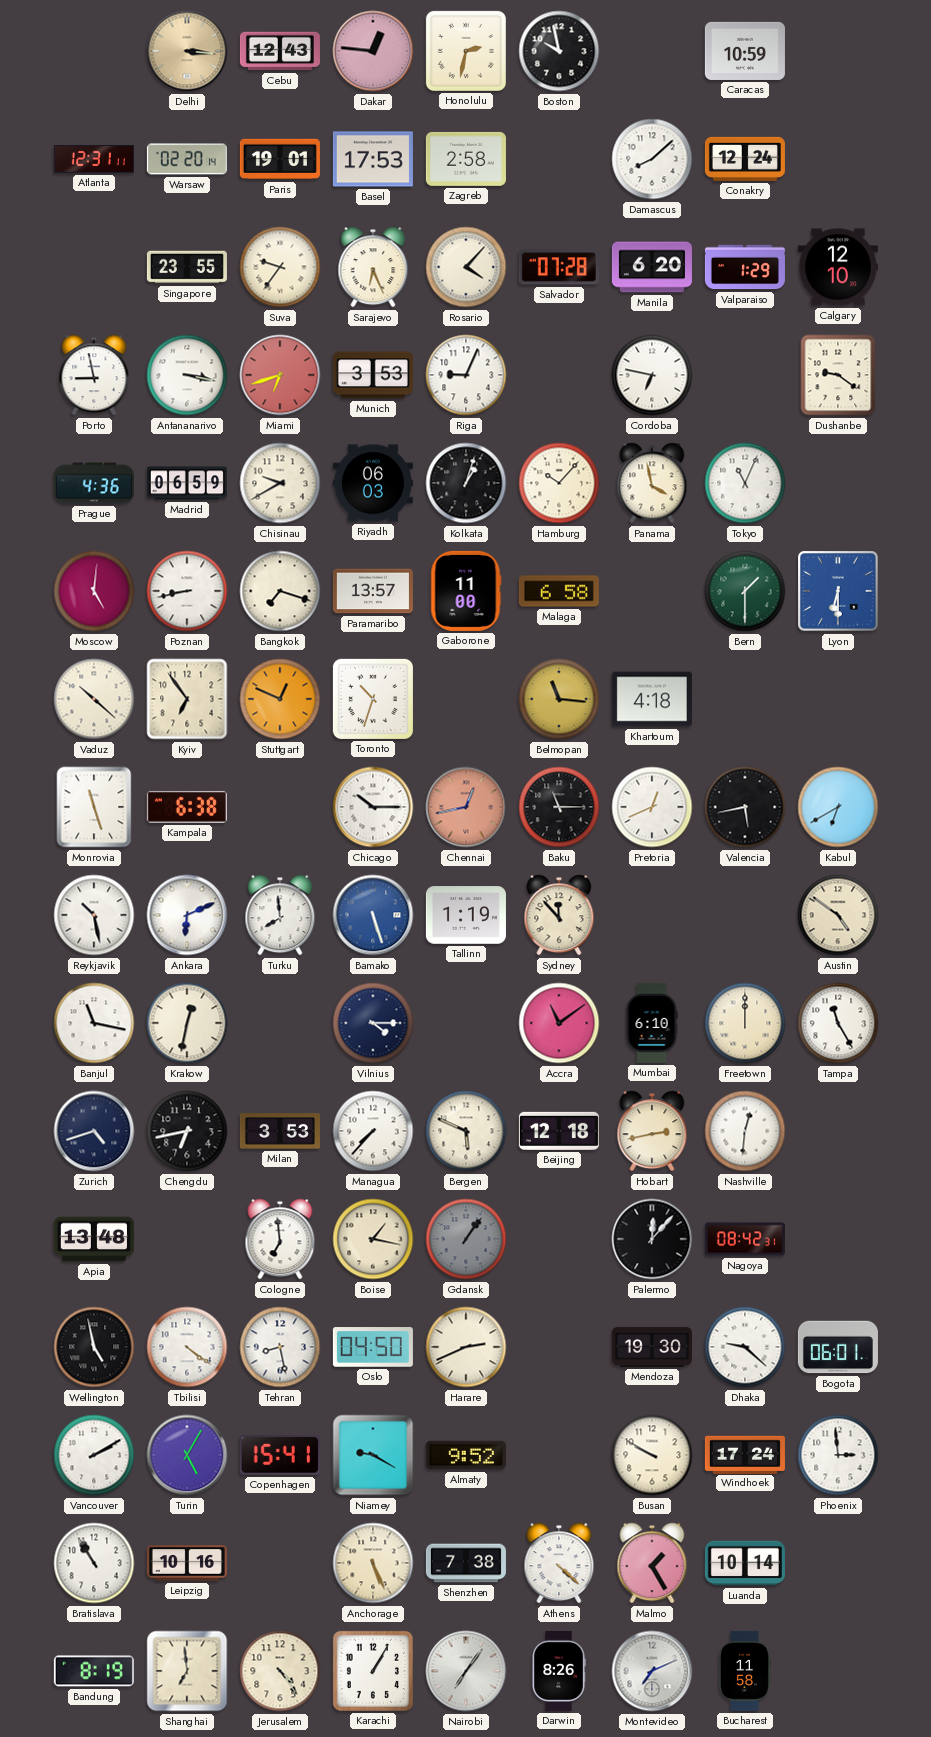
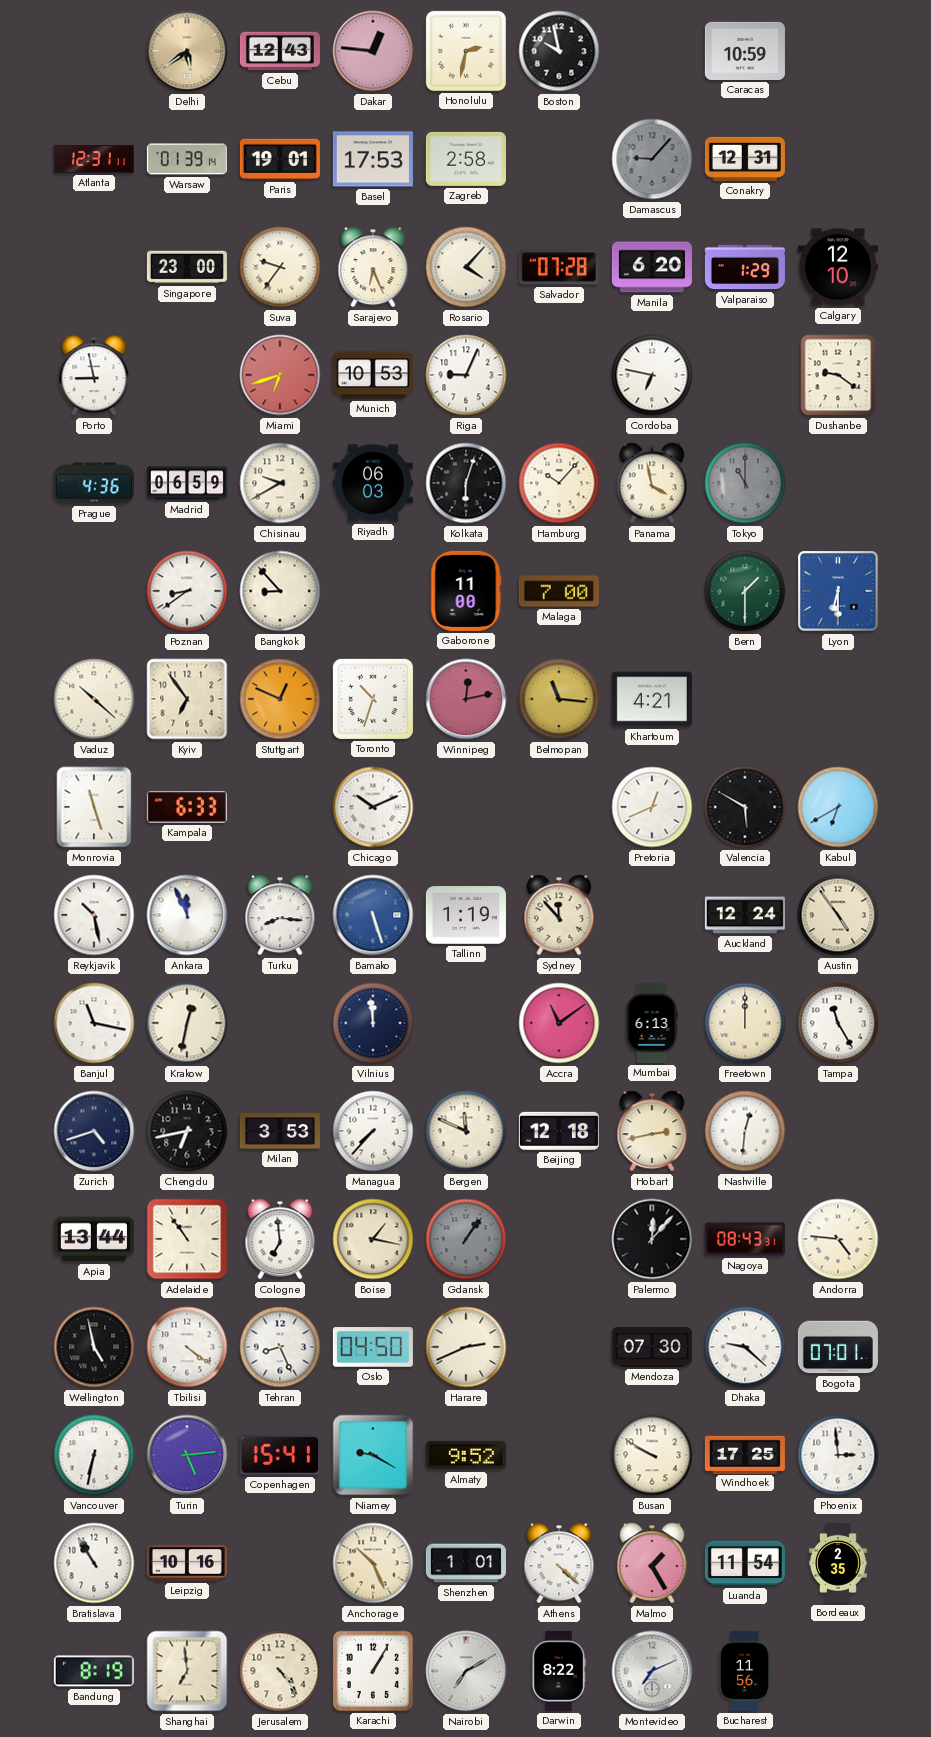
Delhi: 3:16 -> 5:39 (187, 51)
Warsaw: 02:20 -> 01:39 (187, 159)
Damascus: 8:08 -> 9:07 (652, 159)
Damascus dial: white -> grey (652, 159)
Conakry: 12:24 -> 12:31 (745, 159)
Singapore: 23:55 -> 23:00 (187, 267)
Antananarivo: 3:17 -> none (187, 375)
Munich: 3:53 -> 10:53 (373, 375)
Kolkata: 1:03 -> 6:03 (466, 483)
Tokyo: 11:04 -> 11:00 (745, 483)
Tokyo dial: white -> grey (745, 483)
Moscow: 5:01 -> none (94, 591)
Poznan: 8:43 -> 8:39 (187, 591)
Bangkok: 7:18 -> 8:53 (280, 591)
Paramaribo: 13:57 -> none (373, 591)
Malaga: 6:58 -> 7:00 (559, 591)
Winnipeg: none -> 12:13 (466, 699)
Khartoum: 4:18 -> 4:21 (652, 699)
Kampala: 6:38 -> 6:33 (187, 807)
Chicago: 10:15 -> 10:11 (373, 807)
Chennai: 12:43 -> none (466, 807)
Baku: 11:15 -> none (559, 807)
Valencia: 5:43 -> 5:50 (745, 807)
Ankara: 6:11 -> 11:56 (187, 915)
Turku: 7:59 -> 8:16 (280, 915)
Auckland: none -> 12:24 (745, 915)
Austin: 4:51 -> 4:54 (838, 915)
Vilnius: 4:15 -> 11:59 (373, 1023)
Mumbai: 6:10 -> 6:13 (652, 1023)
Bergen: 5:49 -> 11:49 (466, 1131)
Apia: 13:48 -> 13:44 (94, 1239)
Adelaide: none -> 10:54 (187, 1239)
Nagoya: 08:42 -> 08:43 (745, 1239)
Andorra: none -> 4:46 (838, 1239)
Tehran: 8:28 -> 8:26 (280, 1347)
Mendoza: 19:30 -> 07:30 (652, 1347)
Bogota: 06:01 -> 07:01 (838, 1347)
Vancouver: 2:10 -> 6:32 (94, 1455)
Turin: 5:05 -> 5:14 (187, 1455)
Windhoek: 17:24 -> 17:25 (745, 1454)
Anchorage: 5:26 -> 10:26 (373, 1563)
Shenzhen: 7:38 -> 1:01 (466, 1563)
Luanda: 10:14 -> 11:54 (745, 1563)
Bordeaux: none -> 2:35 (839, 1563)
Nairobi: 7:06 -> 7:10 (466, 1671)
Darwin: 8:26 -> 8:22 (559, 1671)
Bucharest: 11:58 -> 11:56 (744, 1671)
